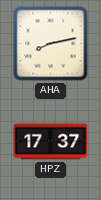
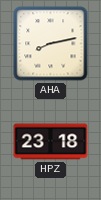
HPZ: 17:37 -> 23:18 (51, 142)
